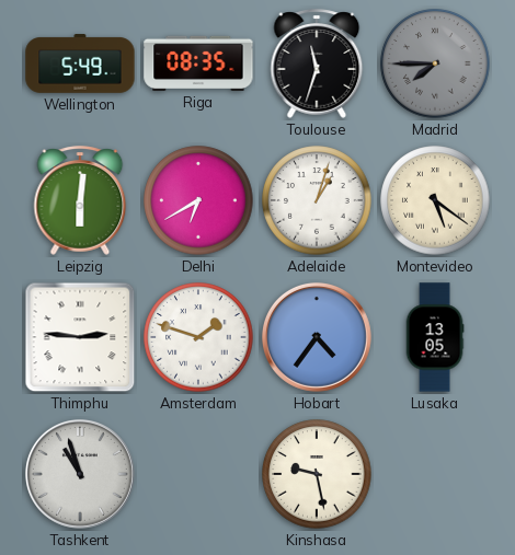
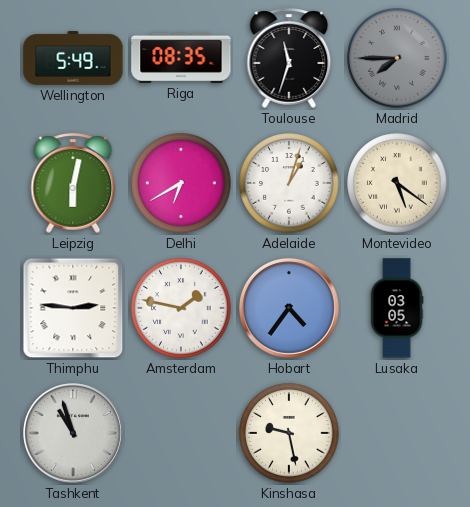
Leipzig: 6:01 -> 6:02 (73, 183)
Amsterdam: 1:48 -> 1:47 (181, 308)
Lusaka: 13:05 -> 03:05 (397, 308)
